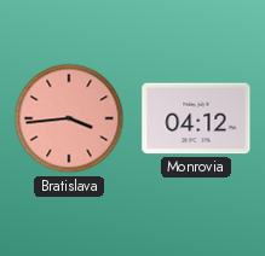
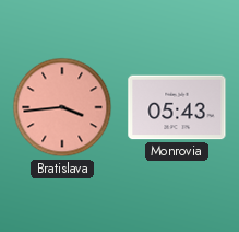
Monrovia: 04:12 -> 05:43 (177, 107)
